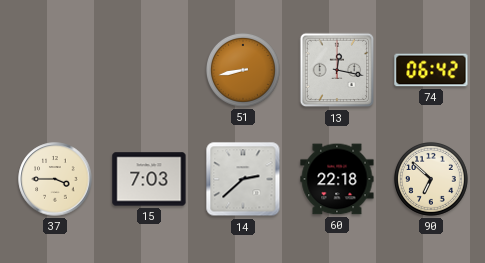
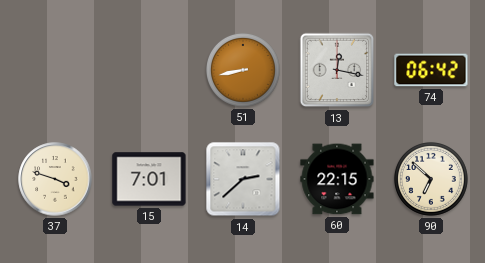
37: 3:45 -> 3:48 (55, 179)
15: 7:03 -> 7:01 (149, 179)
60: 22:18 -> 22:15 (337, 179)
